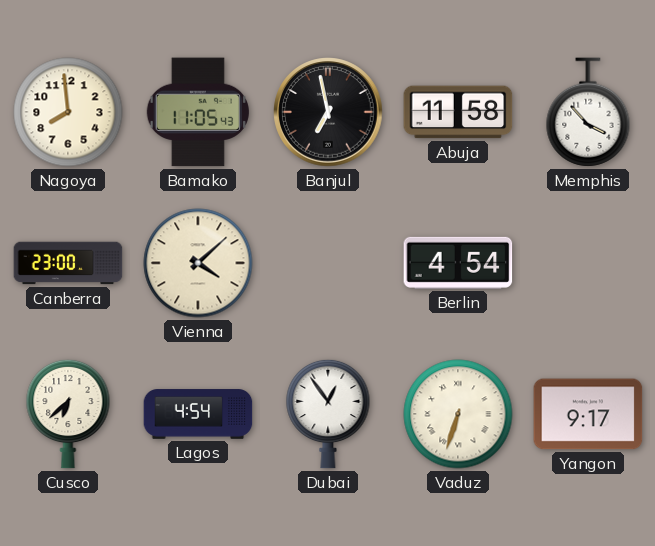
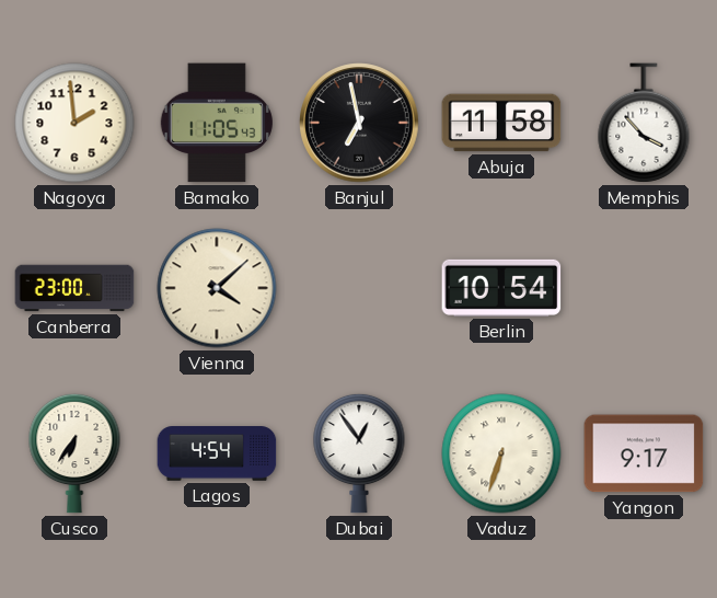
Nagoya: 7:59 -> 1:59 (74, 123)
Berlin: 4:54 -> 10:54 (501, 288)
Cusco: 6:38 -> 6:36 (74, 453)
